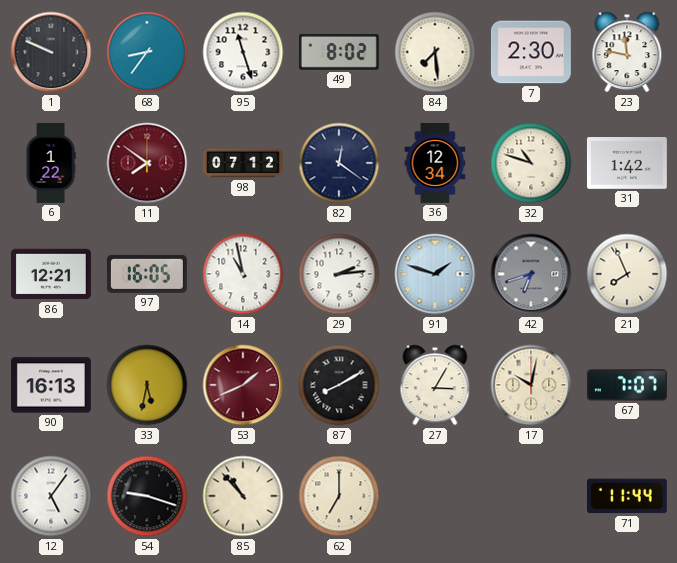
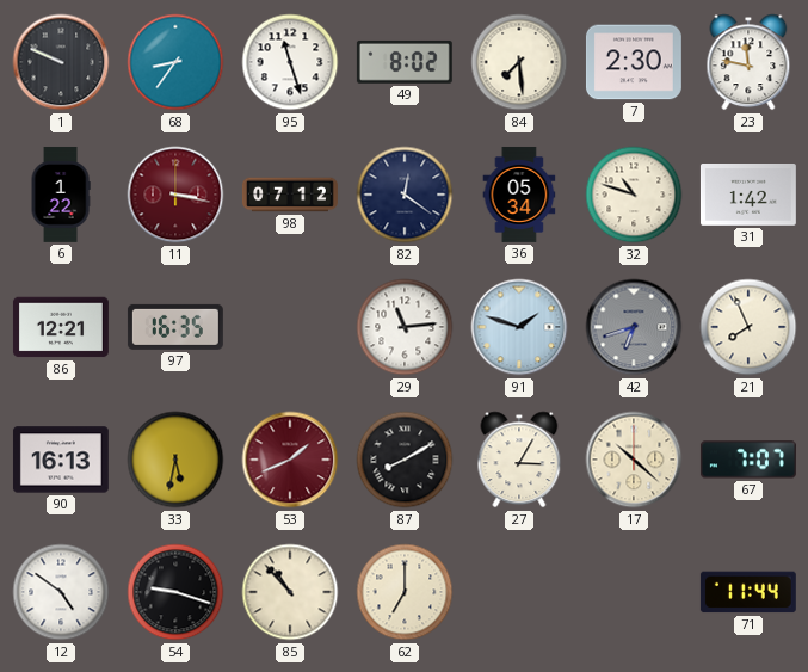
11: 7:51 -> 3:17 (175, 195)
36: 12:34 -> 05:34 (519, 195)
97: 16:05 -> 16:35 (175, 327)
14: 10:58 -> none (243, 274)
29: 2:14 -> 11:14 (405, 327)
17: 10:02 -> 10:22 (634, 460)
12: 5:06 -> 4:51 (61, 592)
